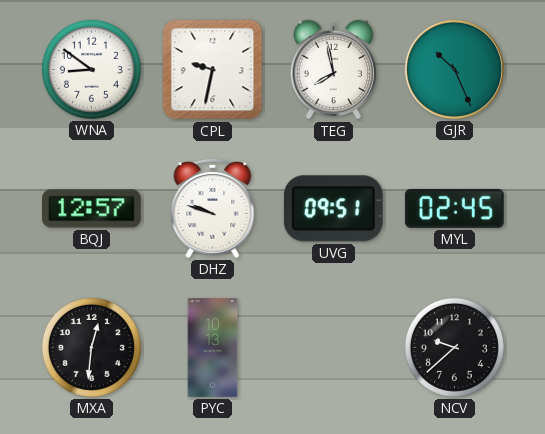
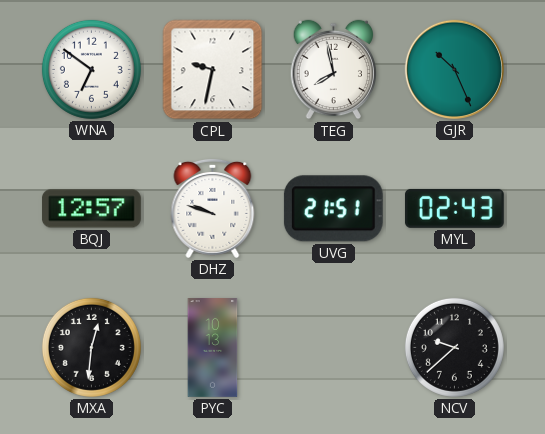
WNA: 8:51 -> 6:51 (91, 69)
UVG: 09:51 -> 21:51 (333, 209)
MYL: 02:45 -> 02:43 (454, 208)
